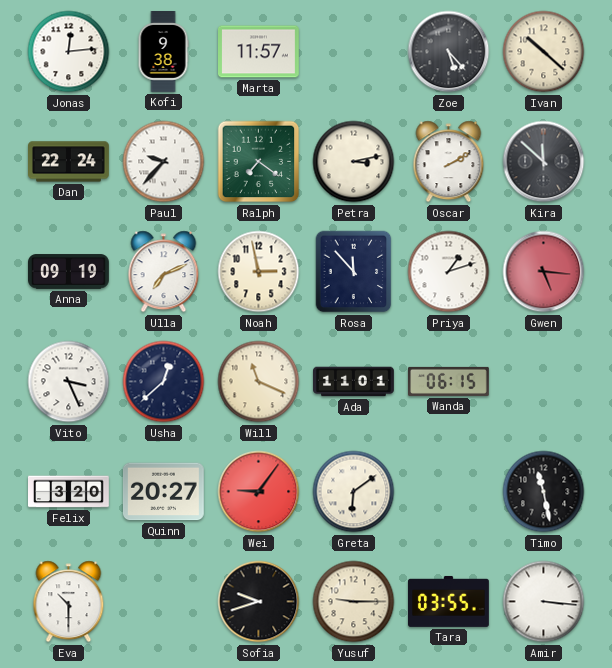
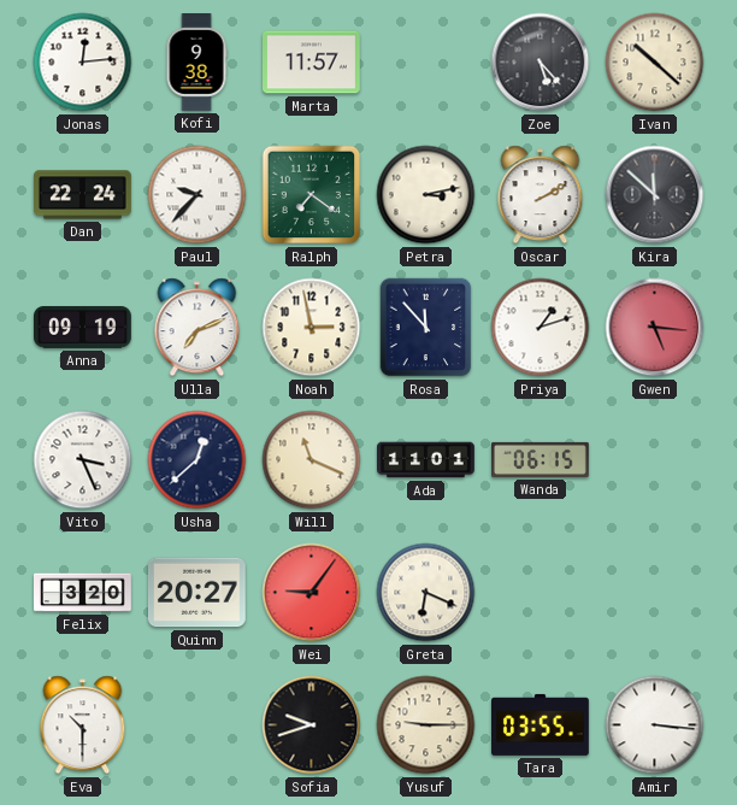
Greta: 6:09 -> 6:19 (426, 593)
Timo: 11:28 -> none (544, 492)
